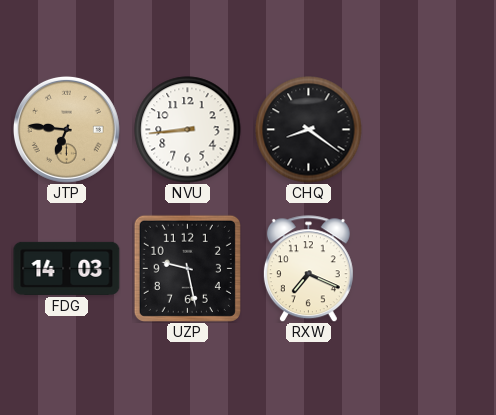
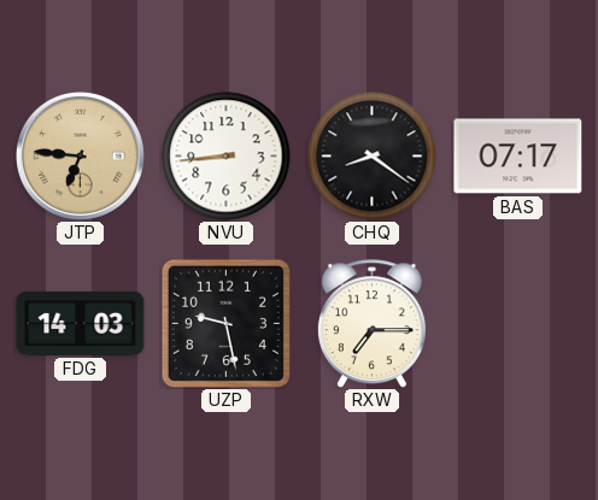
BAS: none -> 07:17 (518, 157)
RXW: 7:19 -> 7:15 (371, 324)
